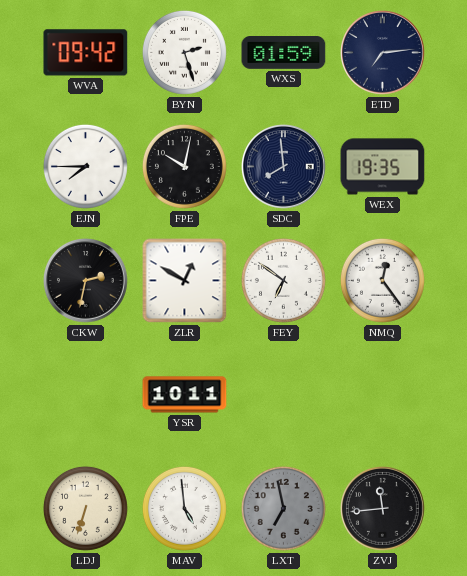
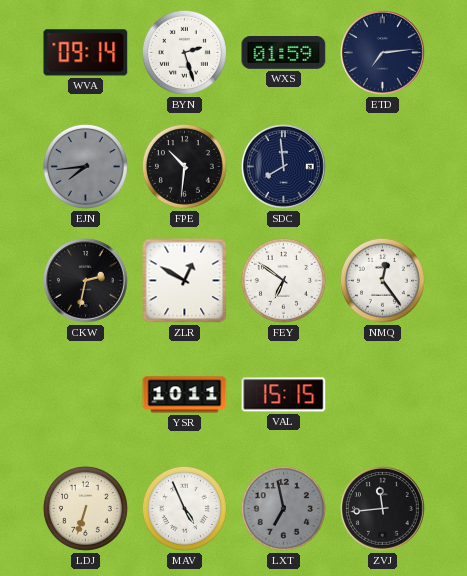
WVA: 09:42 -> 09:14 (86, 53)
EJN: 7:45 -> 7:44 (85, 166)
EJN dial: white -> grey (85, 166)
FPE: 10:02 -> 10:31 (184, 166)
WEX: 19:35 -> none (383, 167)
VAL: none -> 15:15 (284, 395)
MAV: 4:59 -> 4:56 (184, 508)
